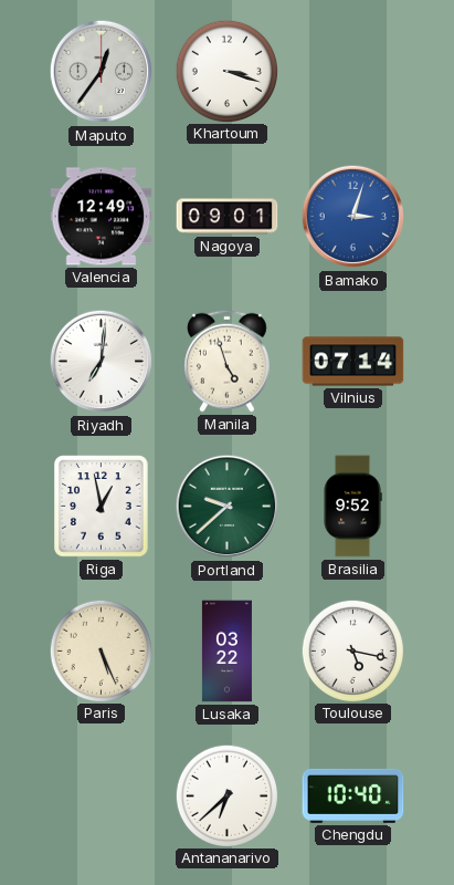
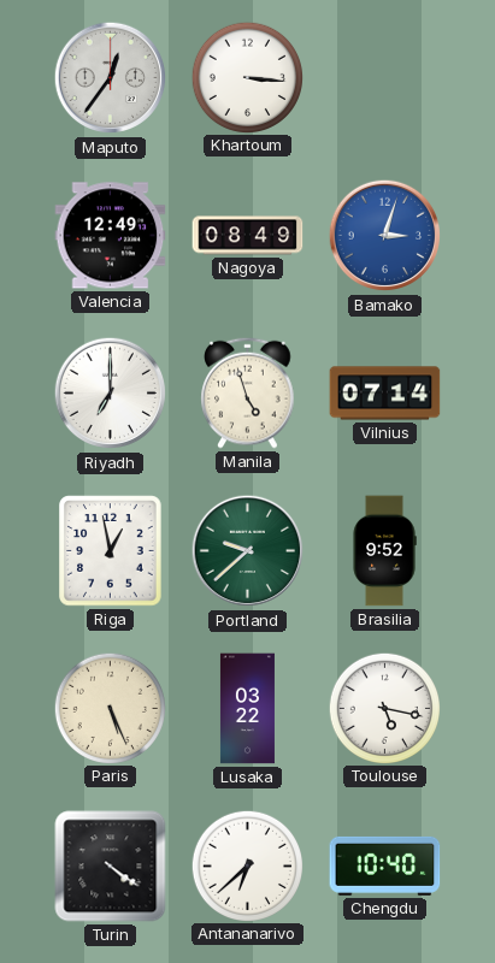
Khartoum: 3:18 -> 3:16 (247, 77)
Nagoya: 09:01 -> 08:49 (248, 236)
Riyadh: 7:01 -> 7:00 (111, 394)
Turin: none -> 4:21 (111, 867)
